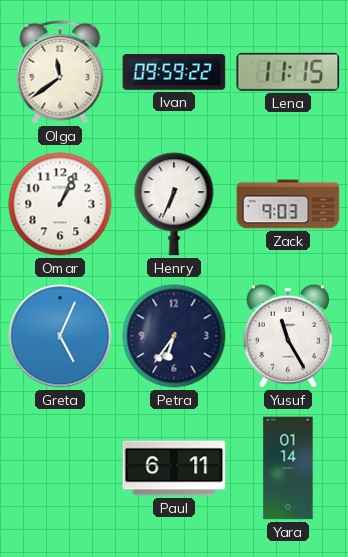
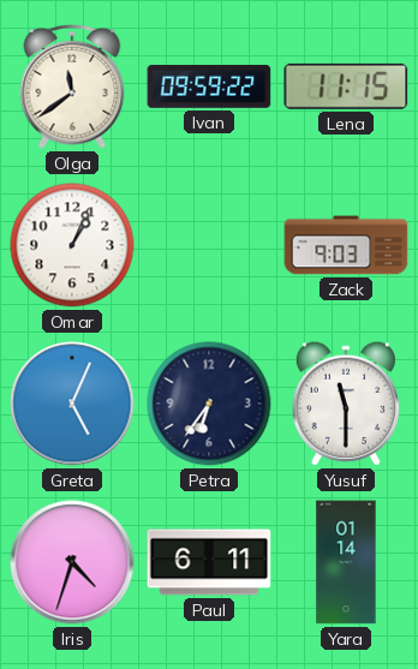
Henry: 6:34 -> none (174, 204)
Yusuf: 11:25 -> 11:30 (346, 404)
Iris: none -> 4:33 (72, 562)
